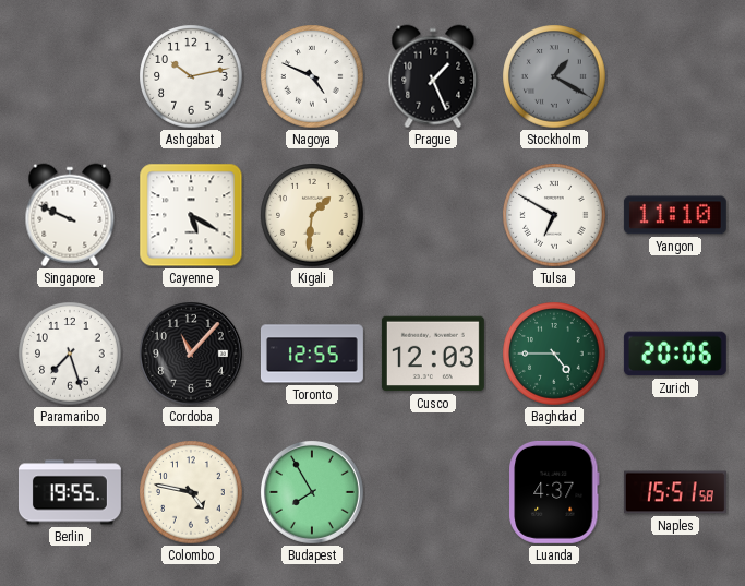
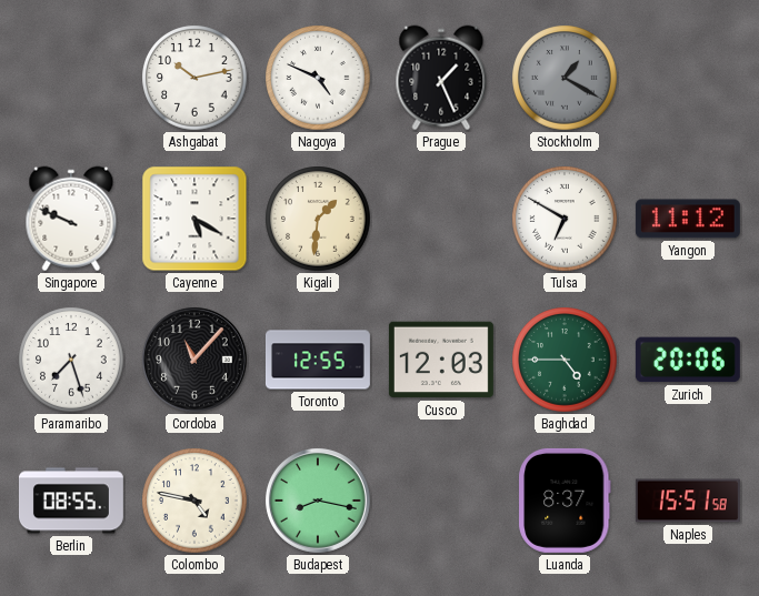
Yangon: 11:10 -> 11:12 (688, 219)
Berlin: 19:55 -> 08:55 (71, 501)
Budapest: 7:55 -> 8:17 (318, 501)
Luanda: 4:37 -> 8:37 (565, 501)
